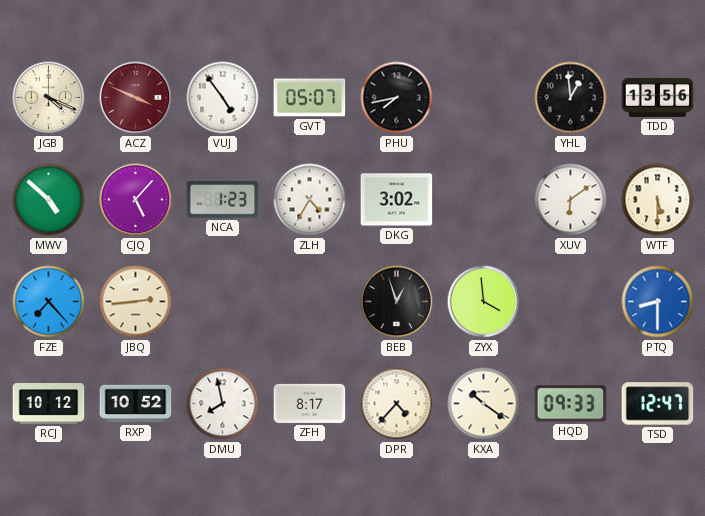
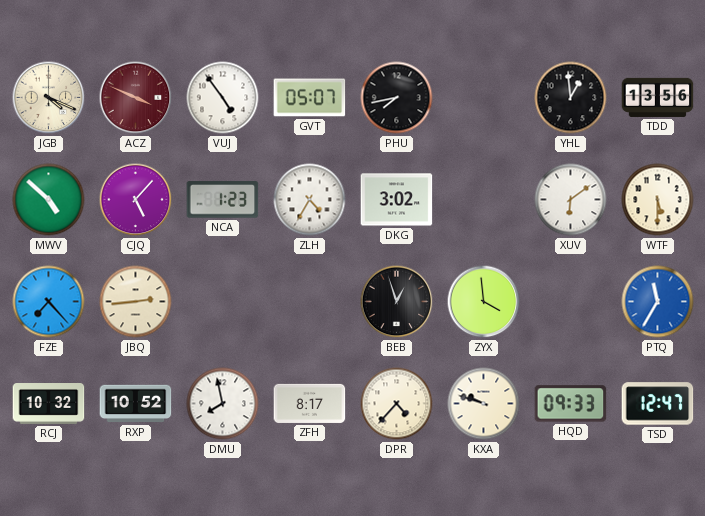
PTQ: 8:30 -> 11:35 (658, 302)
RCJ: 10:12 -> 10:32 (49, 404)
KXA: 10:21 -> 9:48 (484, 404)
